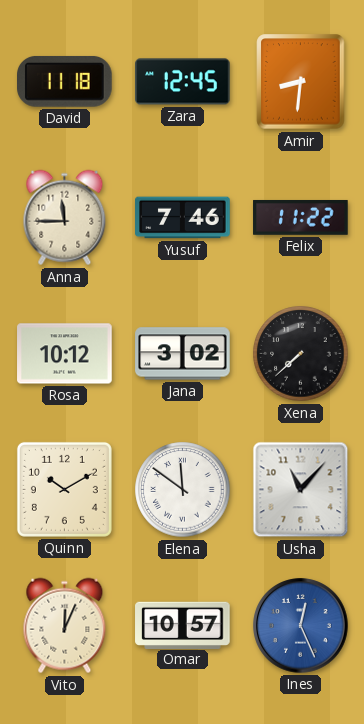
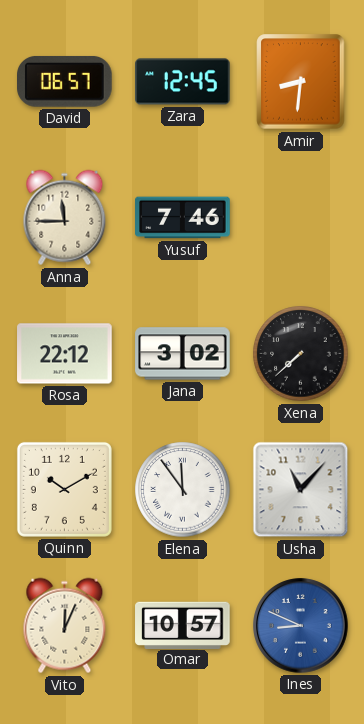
David: 11:18 -> 06:57 (65, 82)
Felix: 11:22 -> none (301, 217)
Rosa: 10:12 -> 22:12 (65, 354)
Elena: 11:51 -> 11:54 (183, 490)
Ines: 12:26 -> 8:49 (301, 626)
